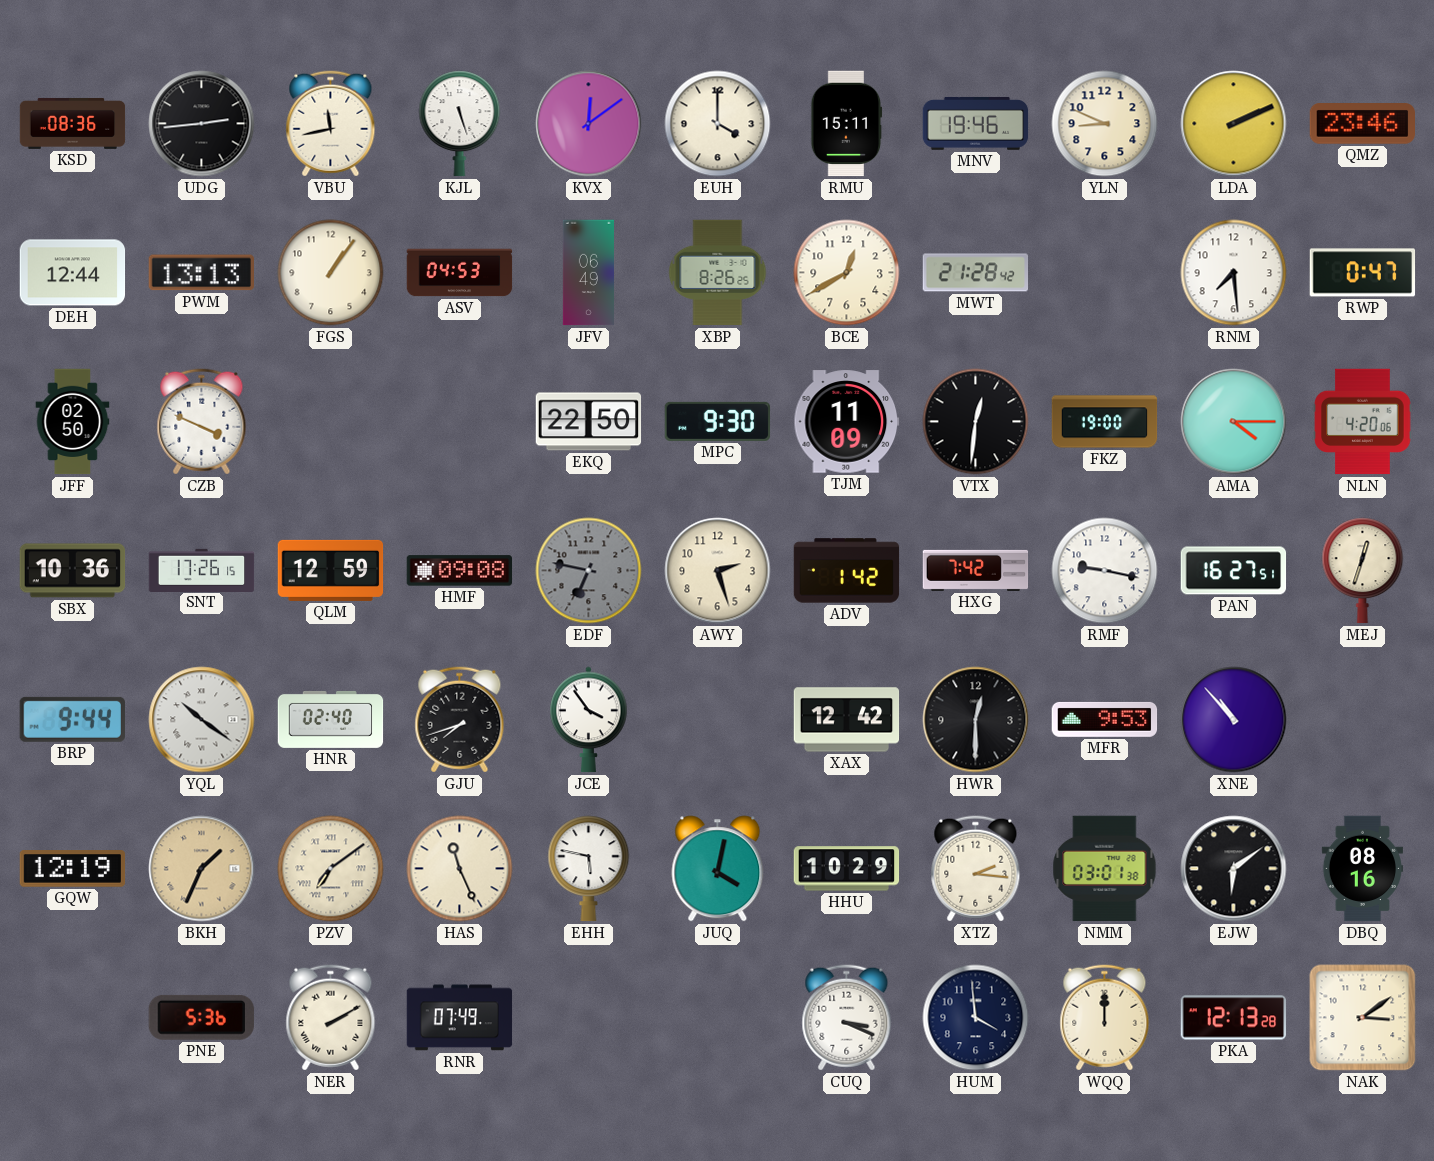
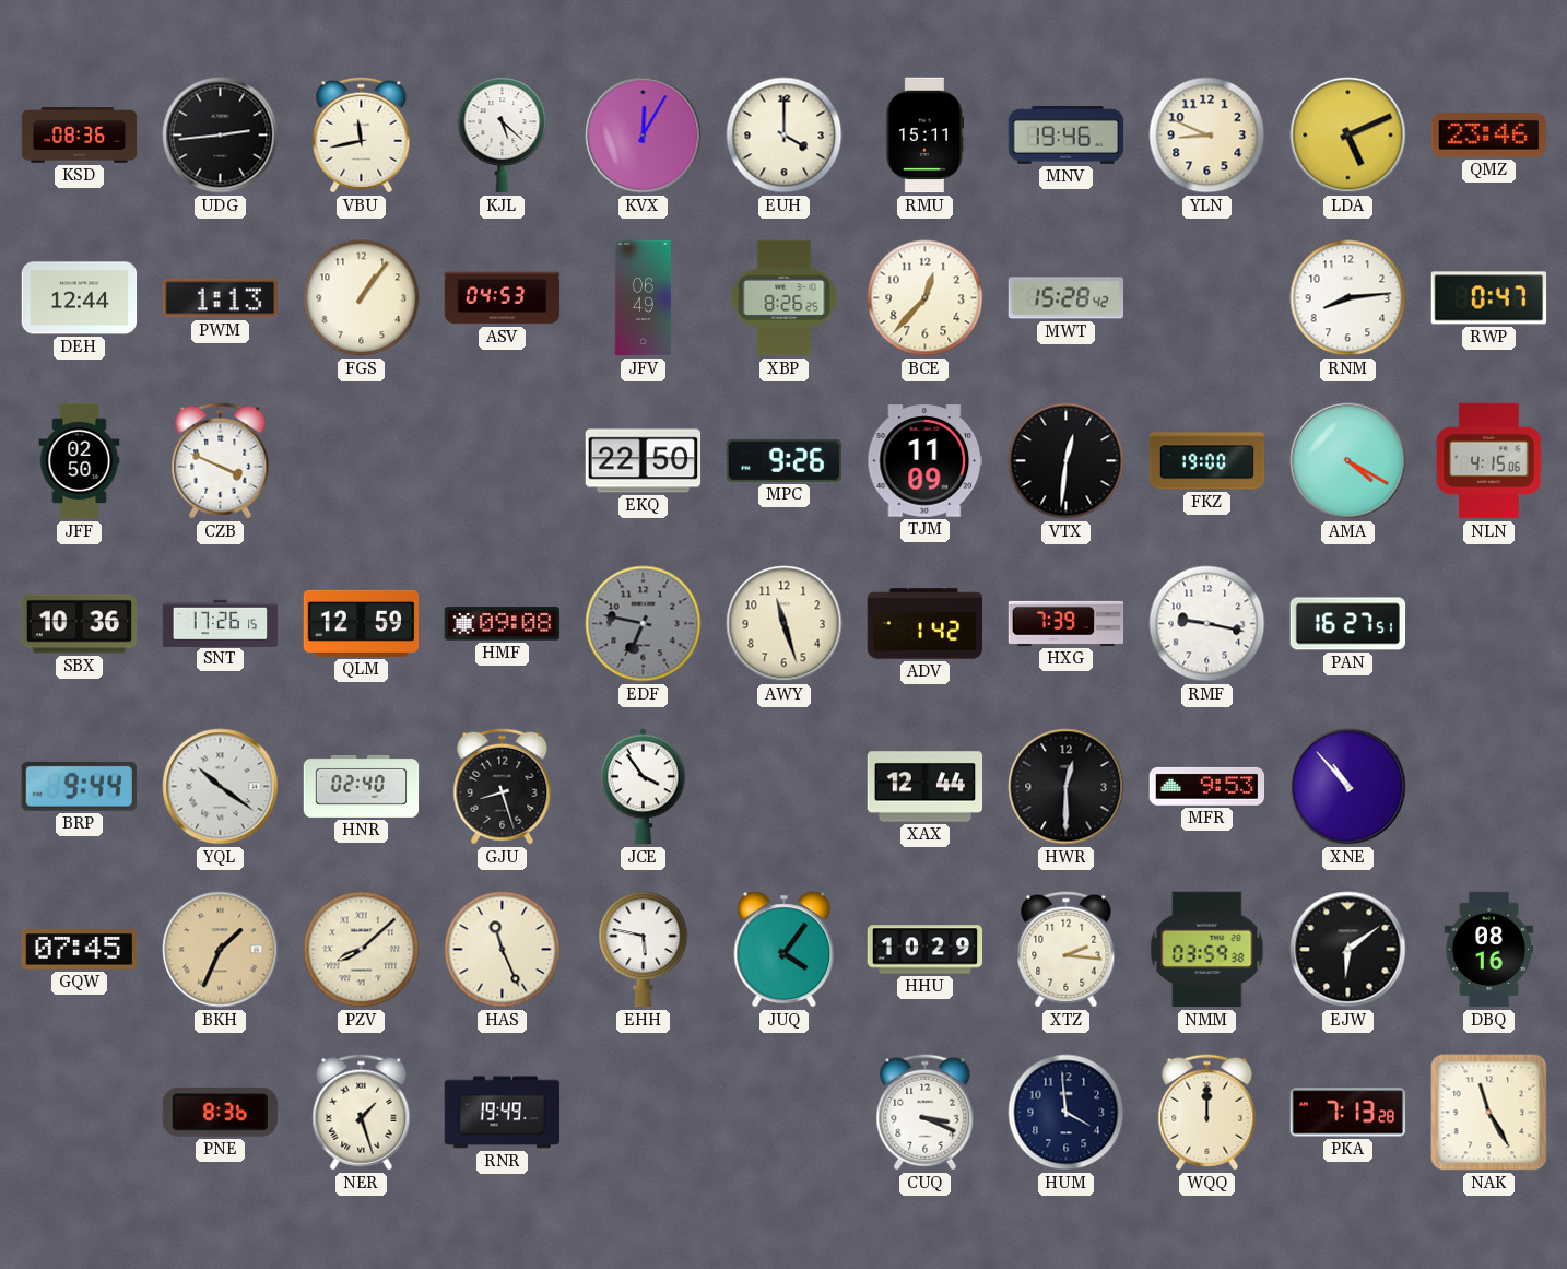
KJL: 5:27 -> 5:22 (503, 136)
KVX: 12:09 -> 12:05 (644, 136)
LDA: 2:11 -> 5:11 (1348, 136)
PWM: 13:13 -> 1:13 (220, 298)
BCE: 12:40 -> 12:37 (926, 298)
MWT: 21:28 -> 15:28 (1067, 298)
RNM: 7:29 -> 8:14 (1348, 298)
MPC: 9:30 -> 9:26 (785, 460)
AMA: 4:15 -> 4:20 (1348, 461)
NLN: 4:20 -> 4:15 (1489, 461)
AWY: 2:27 -> 11:27 (785, 624)
HXG: 7:42 -> 7:39 (1067, 623)
MEJ: 12:33 -> none (1363, 571)
GJU: 7:42 -> 8:27 (503, 787)
XAX: 12:42 -> 12:44 (926, 787)
GQW: 12:19 -> 07:45 (80, 950)
PZV: 7:09 -> 8:08 (362, 950)
JUQ: 4:02 -> 4:06 (785, 950)
NMM: 03:01 -> 03:59 (1207, 950)
PNE: 5:36 -> 8:36 (220, 1112)
NER: 2:10 -> 1:27 (362, 1113)
RNR: 07:49 -> 19:49 (503, 1113)
PKA: 12:13 -> 7:13 (1348, 1113)
NAK: 3:09 -> 11:25 (1489, 1113)
